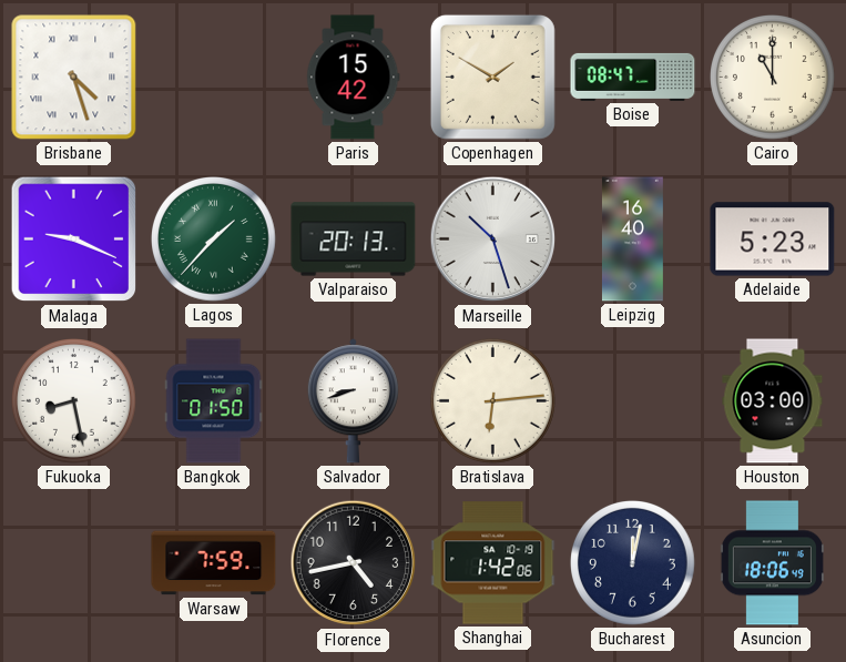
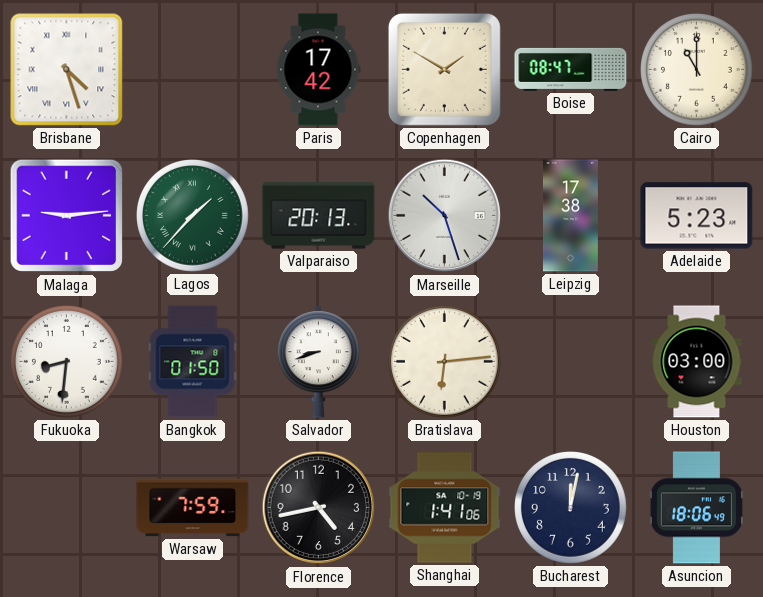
Paris: 15:42 -> 17:42 (318, 70)
Malaga: 9:19 -> 9:14 (67, 216)
Leipzig: 16:40 -> 17:38 (570, 216)
Fukuoka: 8:28 -> 8:31 (67, 362)
Shanghai: 1:42 -> 1:41 (445, 508)
